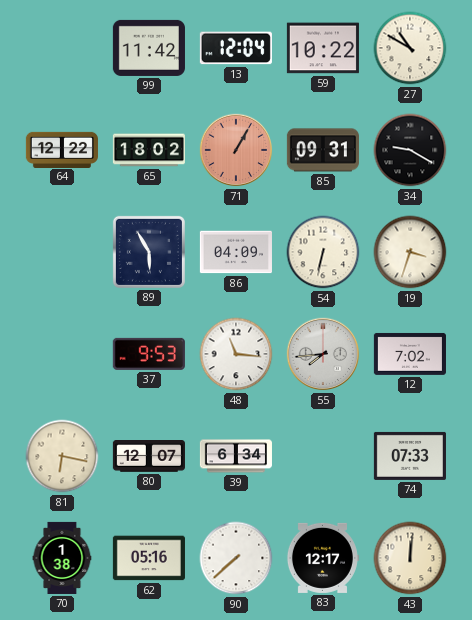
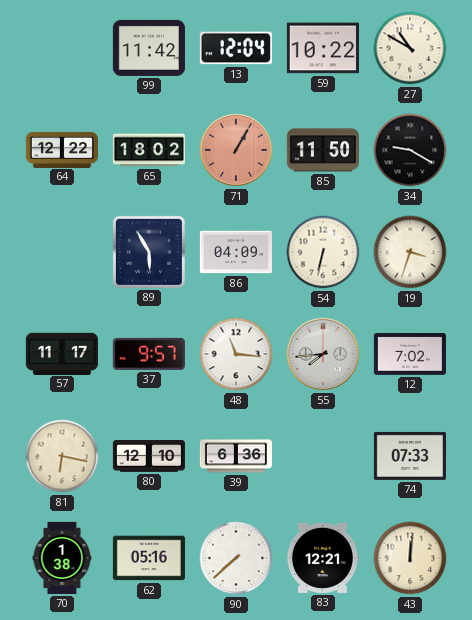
85: 09:31 -> 11:50 (323, 150)
57: none -> 11:17 (62, 353)
37: 9:53 -> 9:57 (149, 354)
80: 12:07 -> 12:10 (149, 457)
39: 6:34 -> 6:36 (236, 456)
83: 12:17 -> 12:21 (322, 558)
